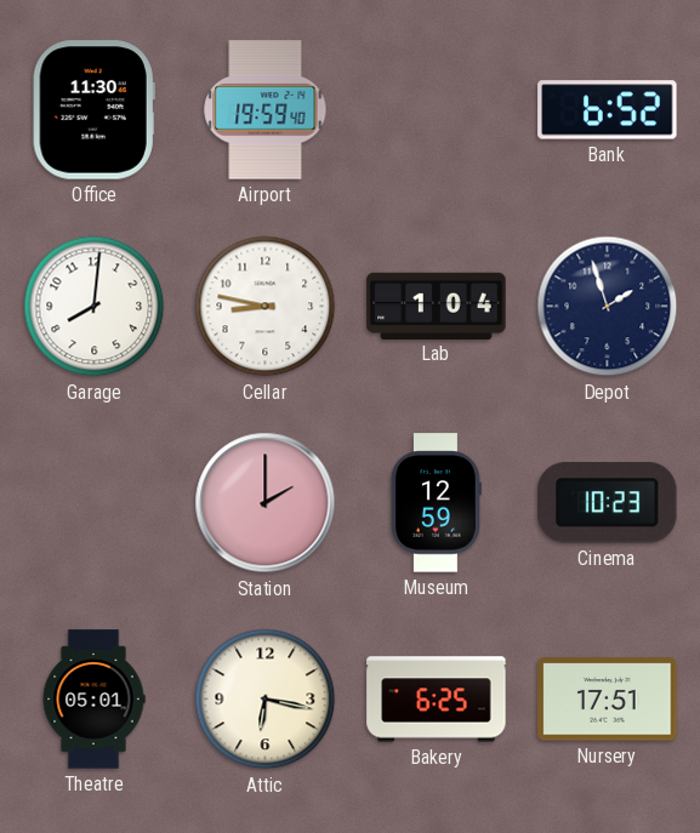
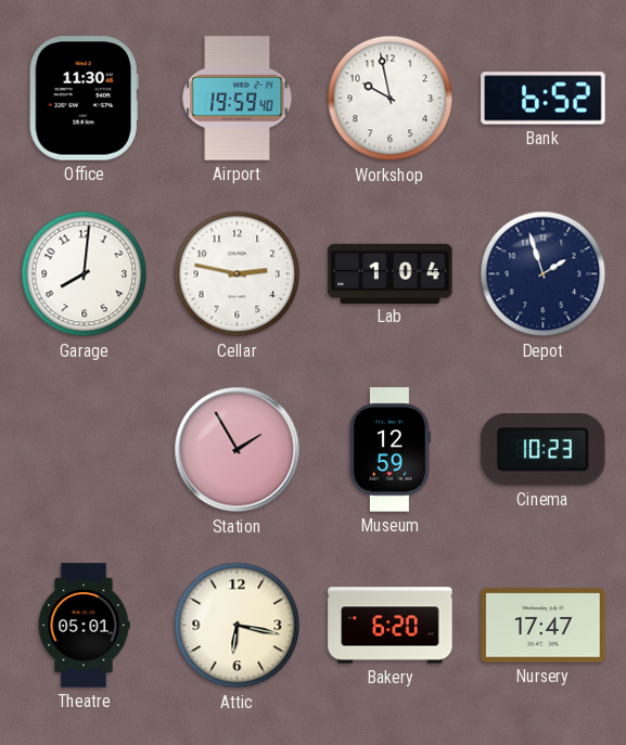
Workshop: none -> 9:58 (391, 99)
Cellar: 8:47 -> 2:47 (238, 274)
Station: 2:00 -> 1:55 (238, 450)
Bakery: 6:25 -> 6:20 (391, 626)
Nursery: 17:51 -> 17:47 (544, 626)
